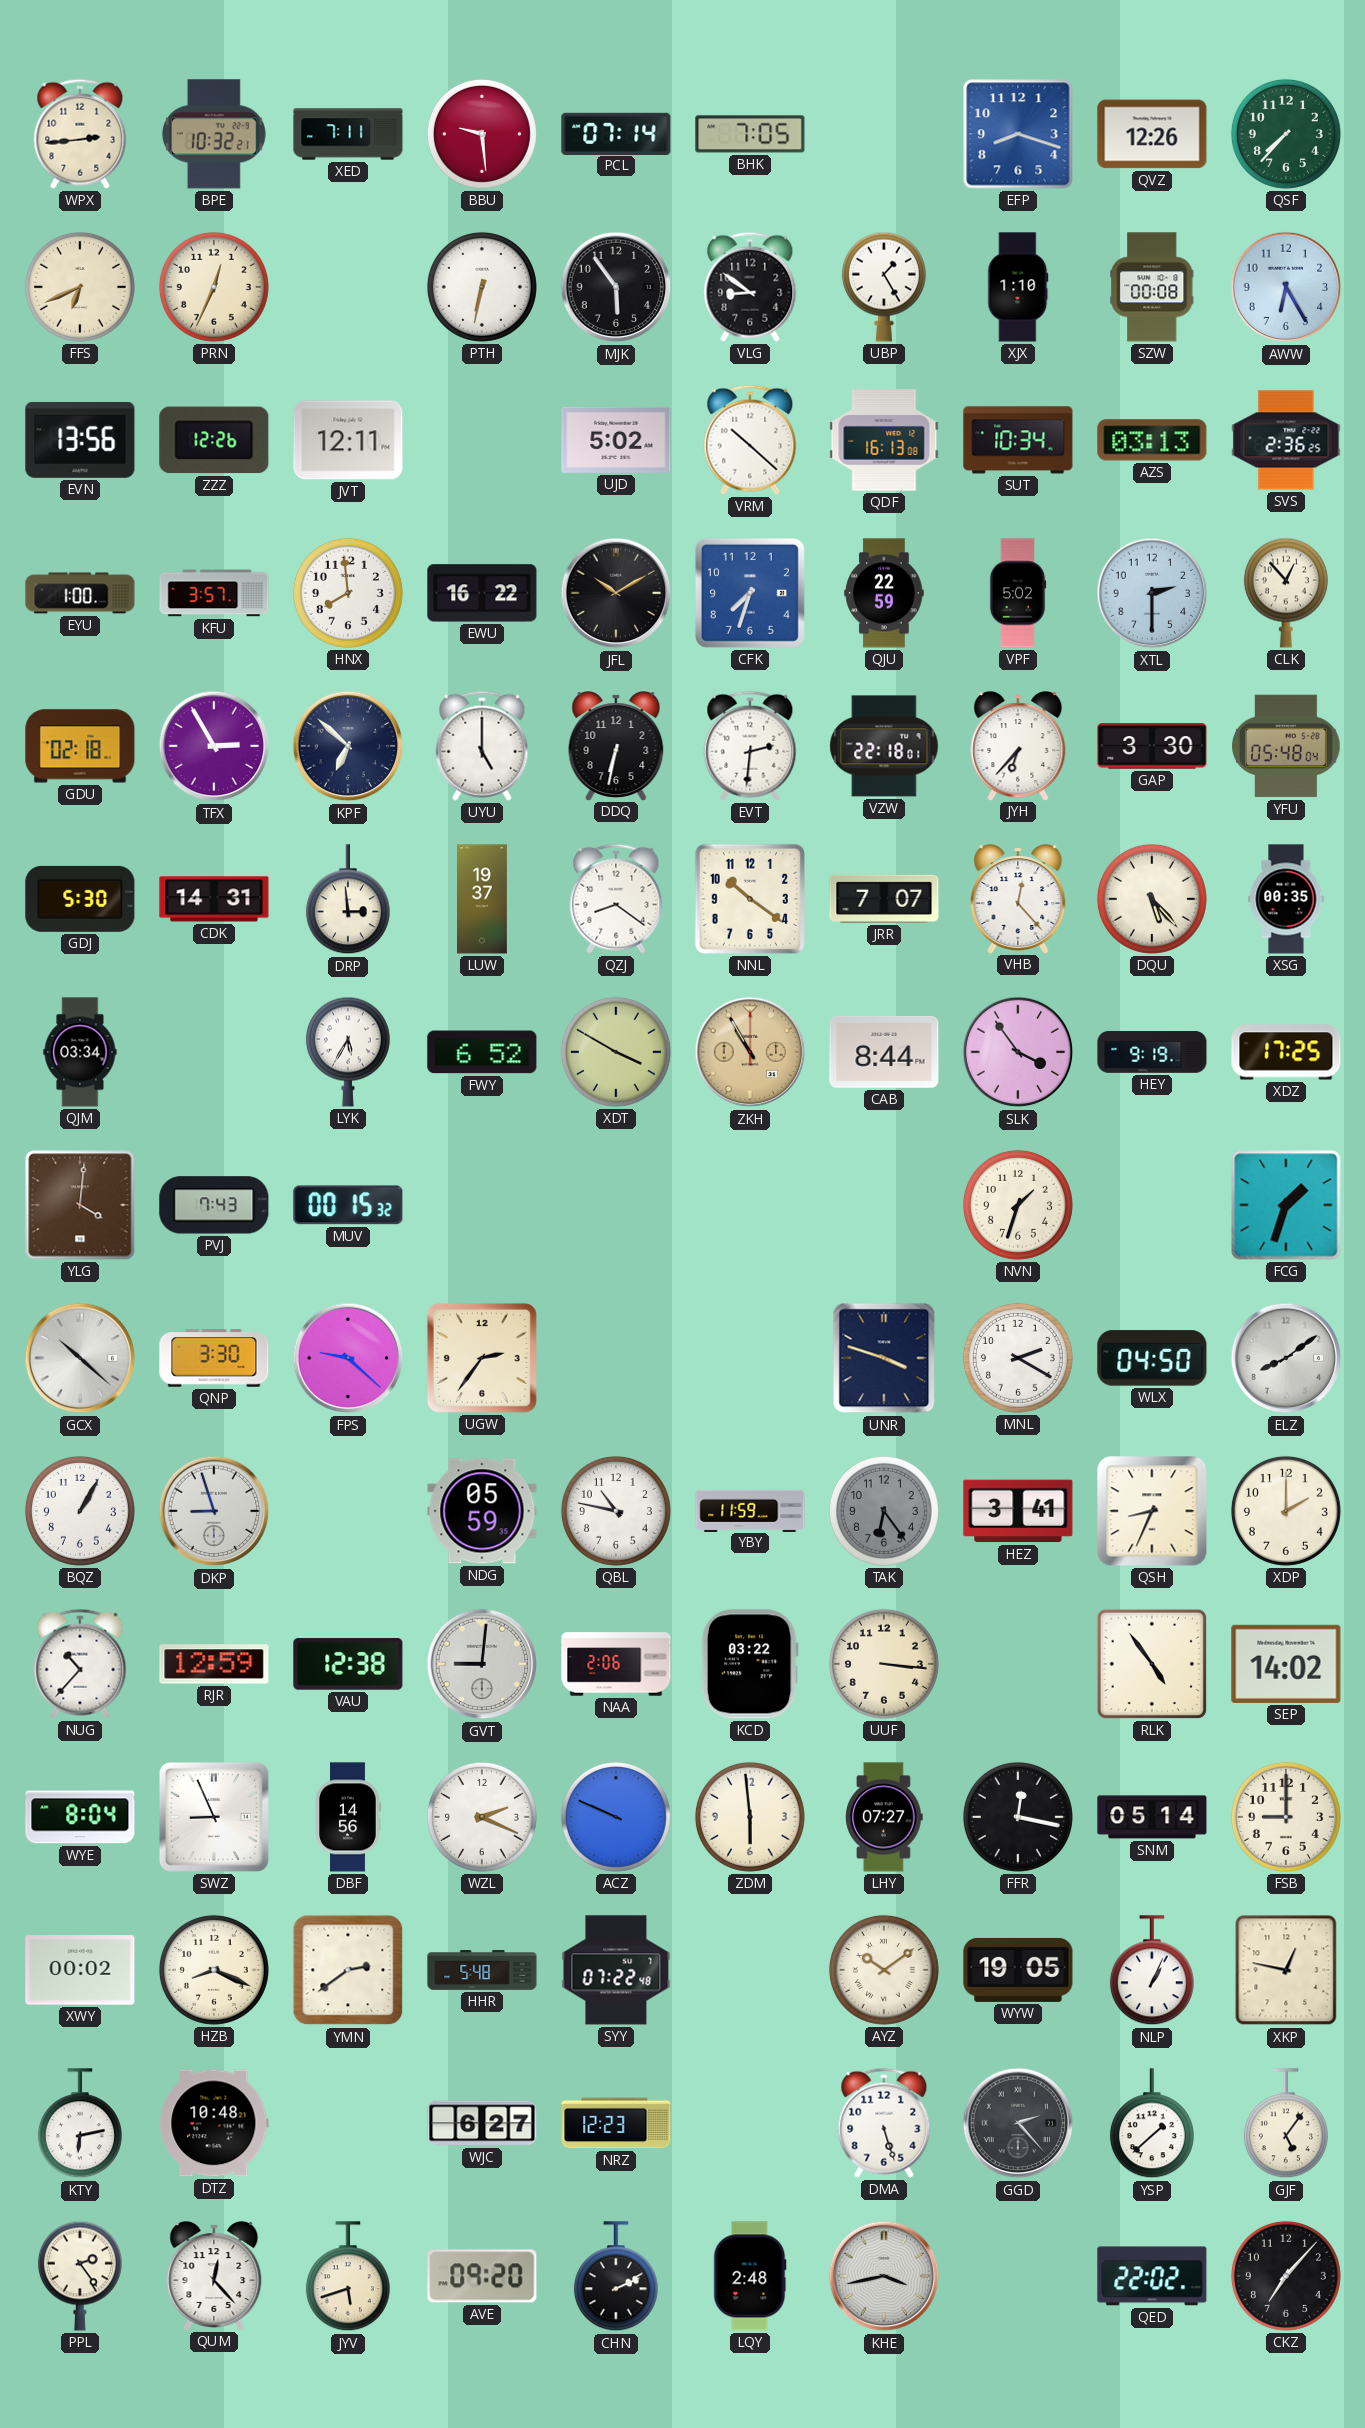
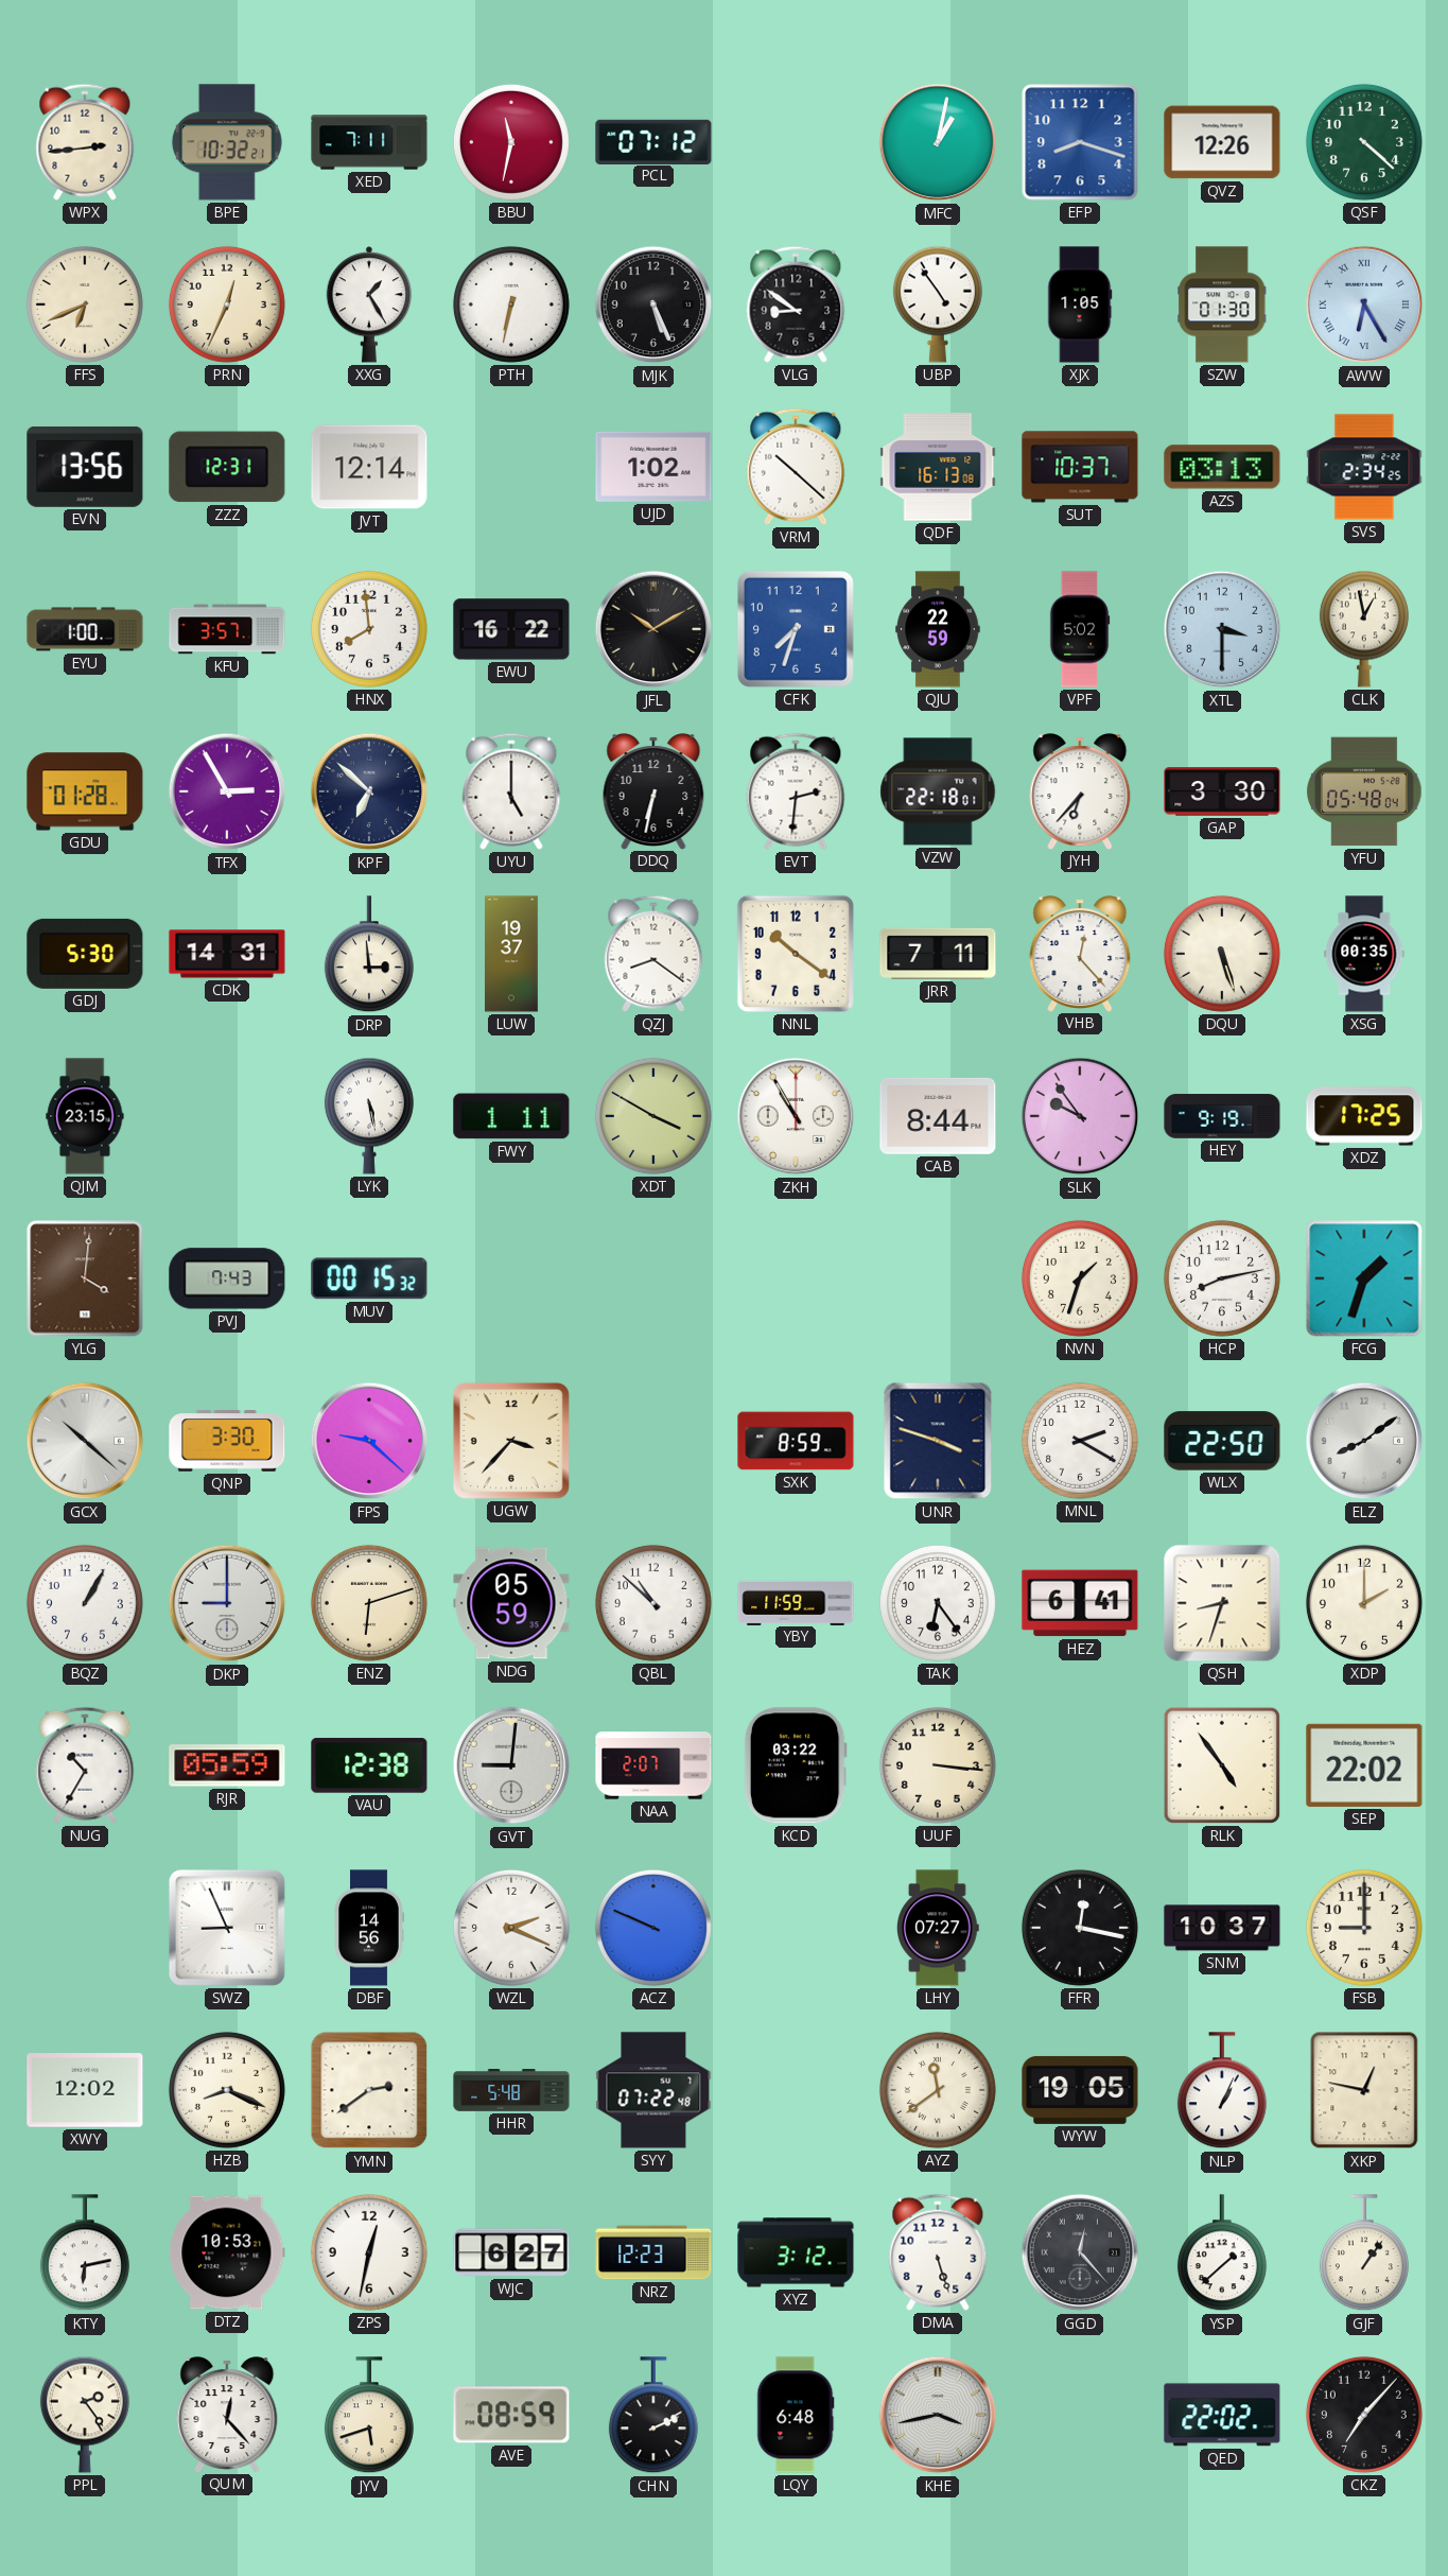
BBU: 9:29 -> 11:32 (511, 142)
PCL: 07:14 -> 07:12 (653, 141)
BHK: 7:05 -> none (750, 134)
MFC: none -> 1:02 (938, 142)
QSF: 7:37 -> 4:22 (1364, 142)
XXG: none -> 1:25 (369, 304)
MJK: 5:54 -> 5:26 (653, 304)
UBP: 1:25 -> 4:54 (938, 304)
XJX: 1:10 -> 1:05 (1080, 304)
SZW: 00:08 -> 01:30 (1222, 304)
AWW numerals: Arabic -> Roman (1364, 304)
ZZZ: 12:26 -> 12:31 (227, 467)
JVT: 12:11 -> 12:14 (369, 467)
UJD: 5:02 -> 1:02 (653, 467)
SUT: 10:34 -> 10:37 (1080, 467)
SVS: 2:36 -> 2:34 (1364, 467)
XTL: 2:30 -> 3:30 (1222, 629)
CLK: 12:53 -> 12:58 (1364, 629)
GDU: 02:18 -> 01:28 (85, 791)
JRR: 7:07 -> 7:11 (938, 954)
DQU: 5:23 -> 5:27 (1222, 954)
QJM: 03:34 -> 23:15 (85, 1116)
LYK: 5:35 -> 5:28 (369, 1116)
FWY: 6:52 -> 1:11 (511, 1116)
ZKH dial: champagne -> white (796, 1116)
SLK: 3:54 -> 9:54 (1080, 1116)
HCP: none -> 8:13 (1222, 1278)
UGW: 2:36 -> 3:37 (511, 1441)
SXK: none -> 8:59 (796, 1441)
WLX: 04:50 -> 22:50 (1222, 1441)
DKP: 8:57 -> 9:00 (227, 1603)
ENZ: none -> 6:12 (369, 1603)
QBL: 10:47 -> 10:52 (653, 1603)
TAK dial: grey -> white (938, 1603)
HEZ: 3:41 -> 6:41 (1080, 1603)
QSH: 8:34 -> 8:33 (1222, 1603)
NUG: 10:37 -> 10:35 (85, 1765)
RJR: 12:59 -> 05:59 (227, 1765)
NAA: 2:06 -> 2:07 (653, 1765)
SEP: 14:02 -> 22:02 (1364, 1765)
WYE: 8:04 -> none (80, 1817)
ZDM: 5:59 -> none (750, 1817)
SNM: 05:14 -> 10:37 (1222, 1928)
XWY: 00:02 -> 12:02 (85, 2090)
AYZ: 10:09 -> 11:39 (938, 2090)
DTZ: 10:48 -> 10:53 (227, 2252)
ZPS: none -> 12:32 (369, 2252)
XYZ: none -> 3:12 (796, 2252)
GGD: 2:23 -> 12:23 (1080, 2252)
GJF: 5:06 -> 1:06 (1364, 2253)
AVE: 09:20 -> 08:59 (511, 2415)
LQY: 2:48 -> 6:48 (796, 2415)
